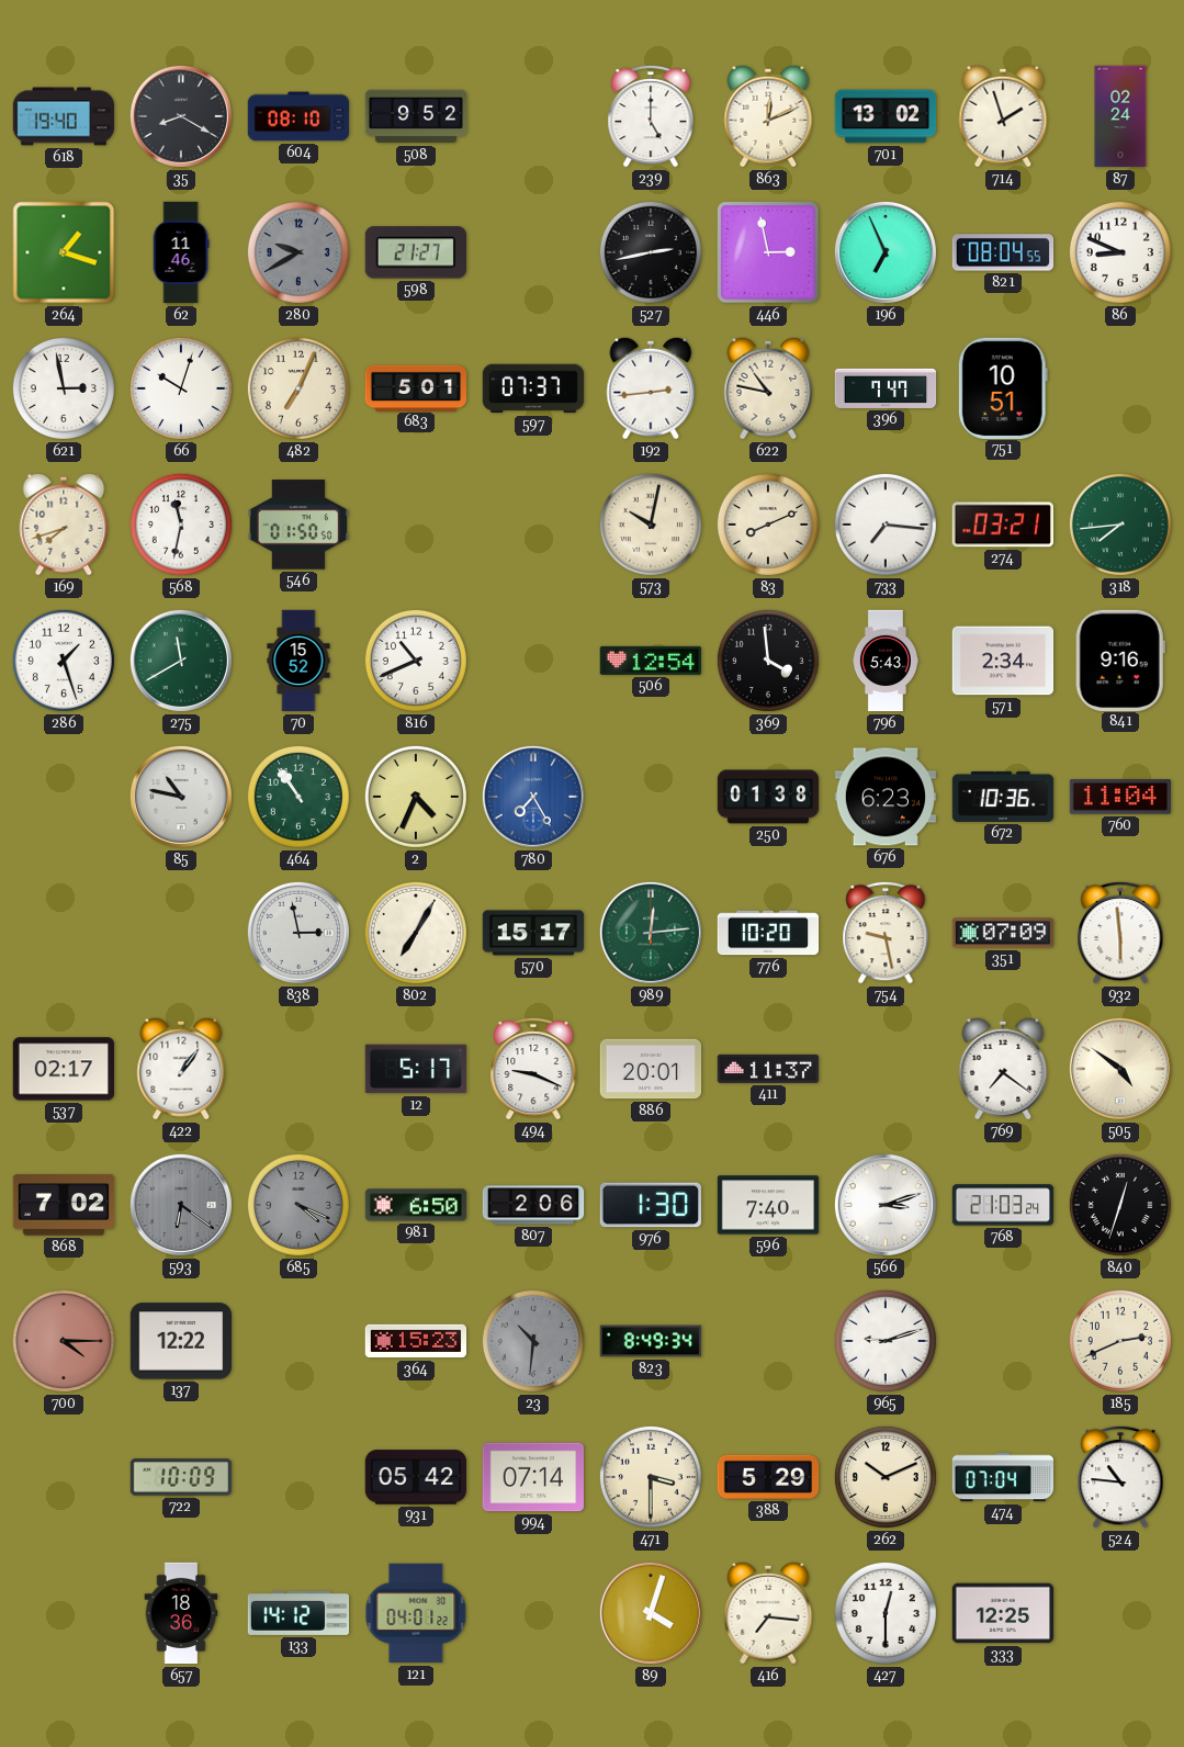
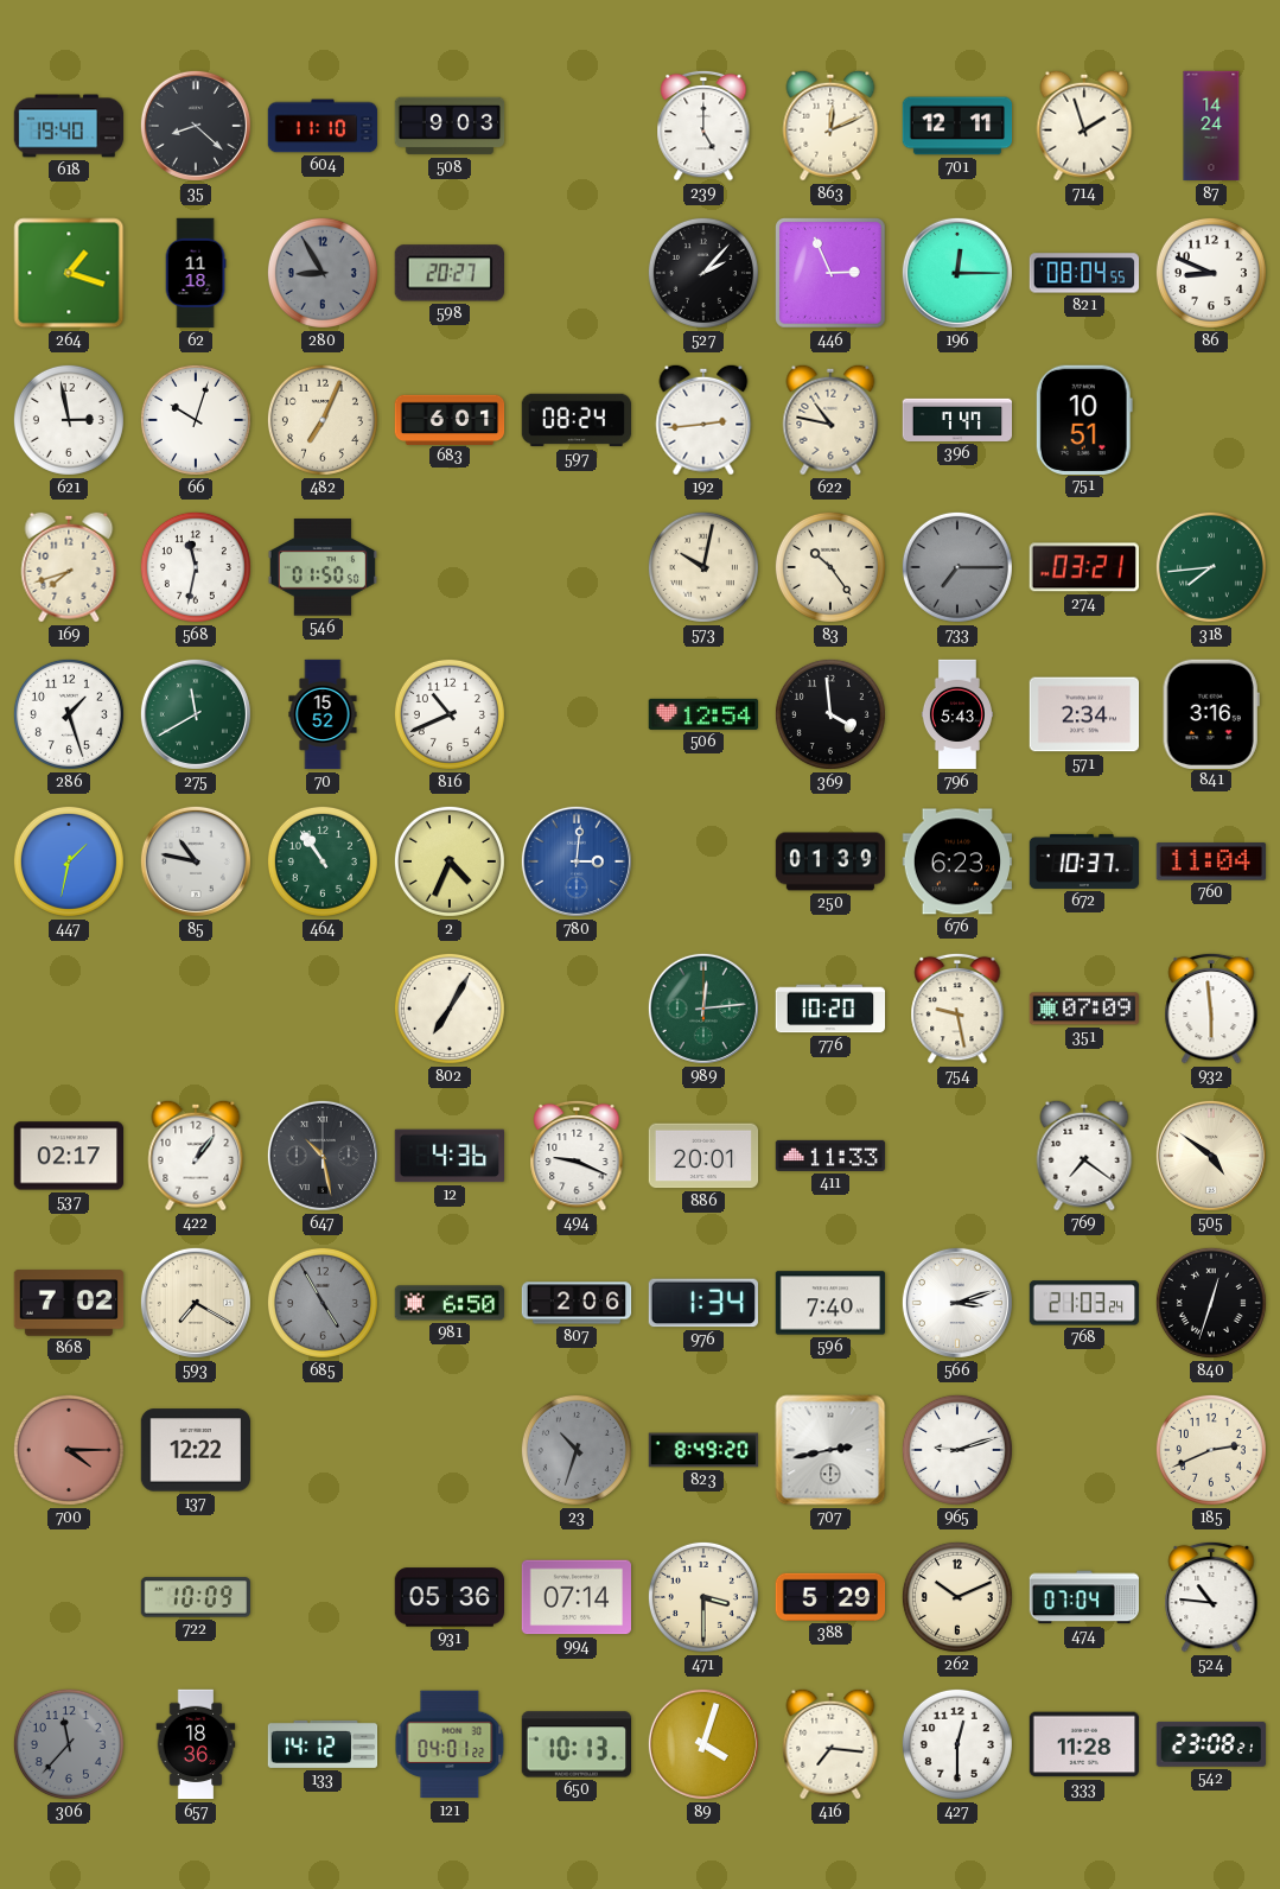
35: 8:20 -> 8:22 (196, 126)
604: 08:10 -> 11:10 (323, 126)
508: 9:52 -> 9:03 (450, 126)
701: 13:02 -> 12:11 (957, 126)
87: 02:24 -> 14:24 (1211, 126)
62: 11:46 -> 11:18 (196, 273)
280: 9:40 -> 8:55 (323, 273)
598: 21:27 -> 20:27 (450, 273)
527: 2:43 -> 2:07 (703, 273)
446: 2:58 -> 2:56 (830, 273)
196: 6:56 -> 12:15 (957, 273)
683: 5:01 -> 6:01 (450, 419)
597: 07:37 -> 08:24 (577, 420)
83: 8:11 -> 10:24 (830, 567)
733: 7:16 -> 7:15 (957, 567)
733 dial: white -> grey (957, 567)
841: 9:16 -> 3:16 (1211, 713)
447: none -> 1:32 (69, 861)
780: 7:25 -> 3:01 (577, 861)
250: 01:38 -> 01:39 (830, 861)
672: 10:36 -> 10:37 (1084, 861)
838: 2:58 -> none (298, 933)
570: 15:17 -> none (533, 933)
647: none -> 10:28 (323, 1156)
12: 5:17 -> 4:36 (448, 1156)
411: 11:37 -> 11:33 (830, 1156)
593: 6:21 -> 7:20 (196, 1303)
593 dial: grey -> cream (196, 1303)
685: 4:19 -> 4:55 (323, 1303)
976: 1:30 -> 1:34 (702, 1303)
364: 15:23 -> none (416, 1341)
23: 10:31 -> 10:33 (577, 1450)
823: 8:49:34 -> 8:49:20 (703, 1450)
707: none -> 2:43 (830, 1450)
931: 05:42 -> 05:36 (450, 1597)
306: none -> 11:37 (69, 1744)
650: none -> 10:13 (577, 1744)
333: 12:25 -> 11:28 (1084, 1744)
542: none -> 23:08 (1210, 1744)
